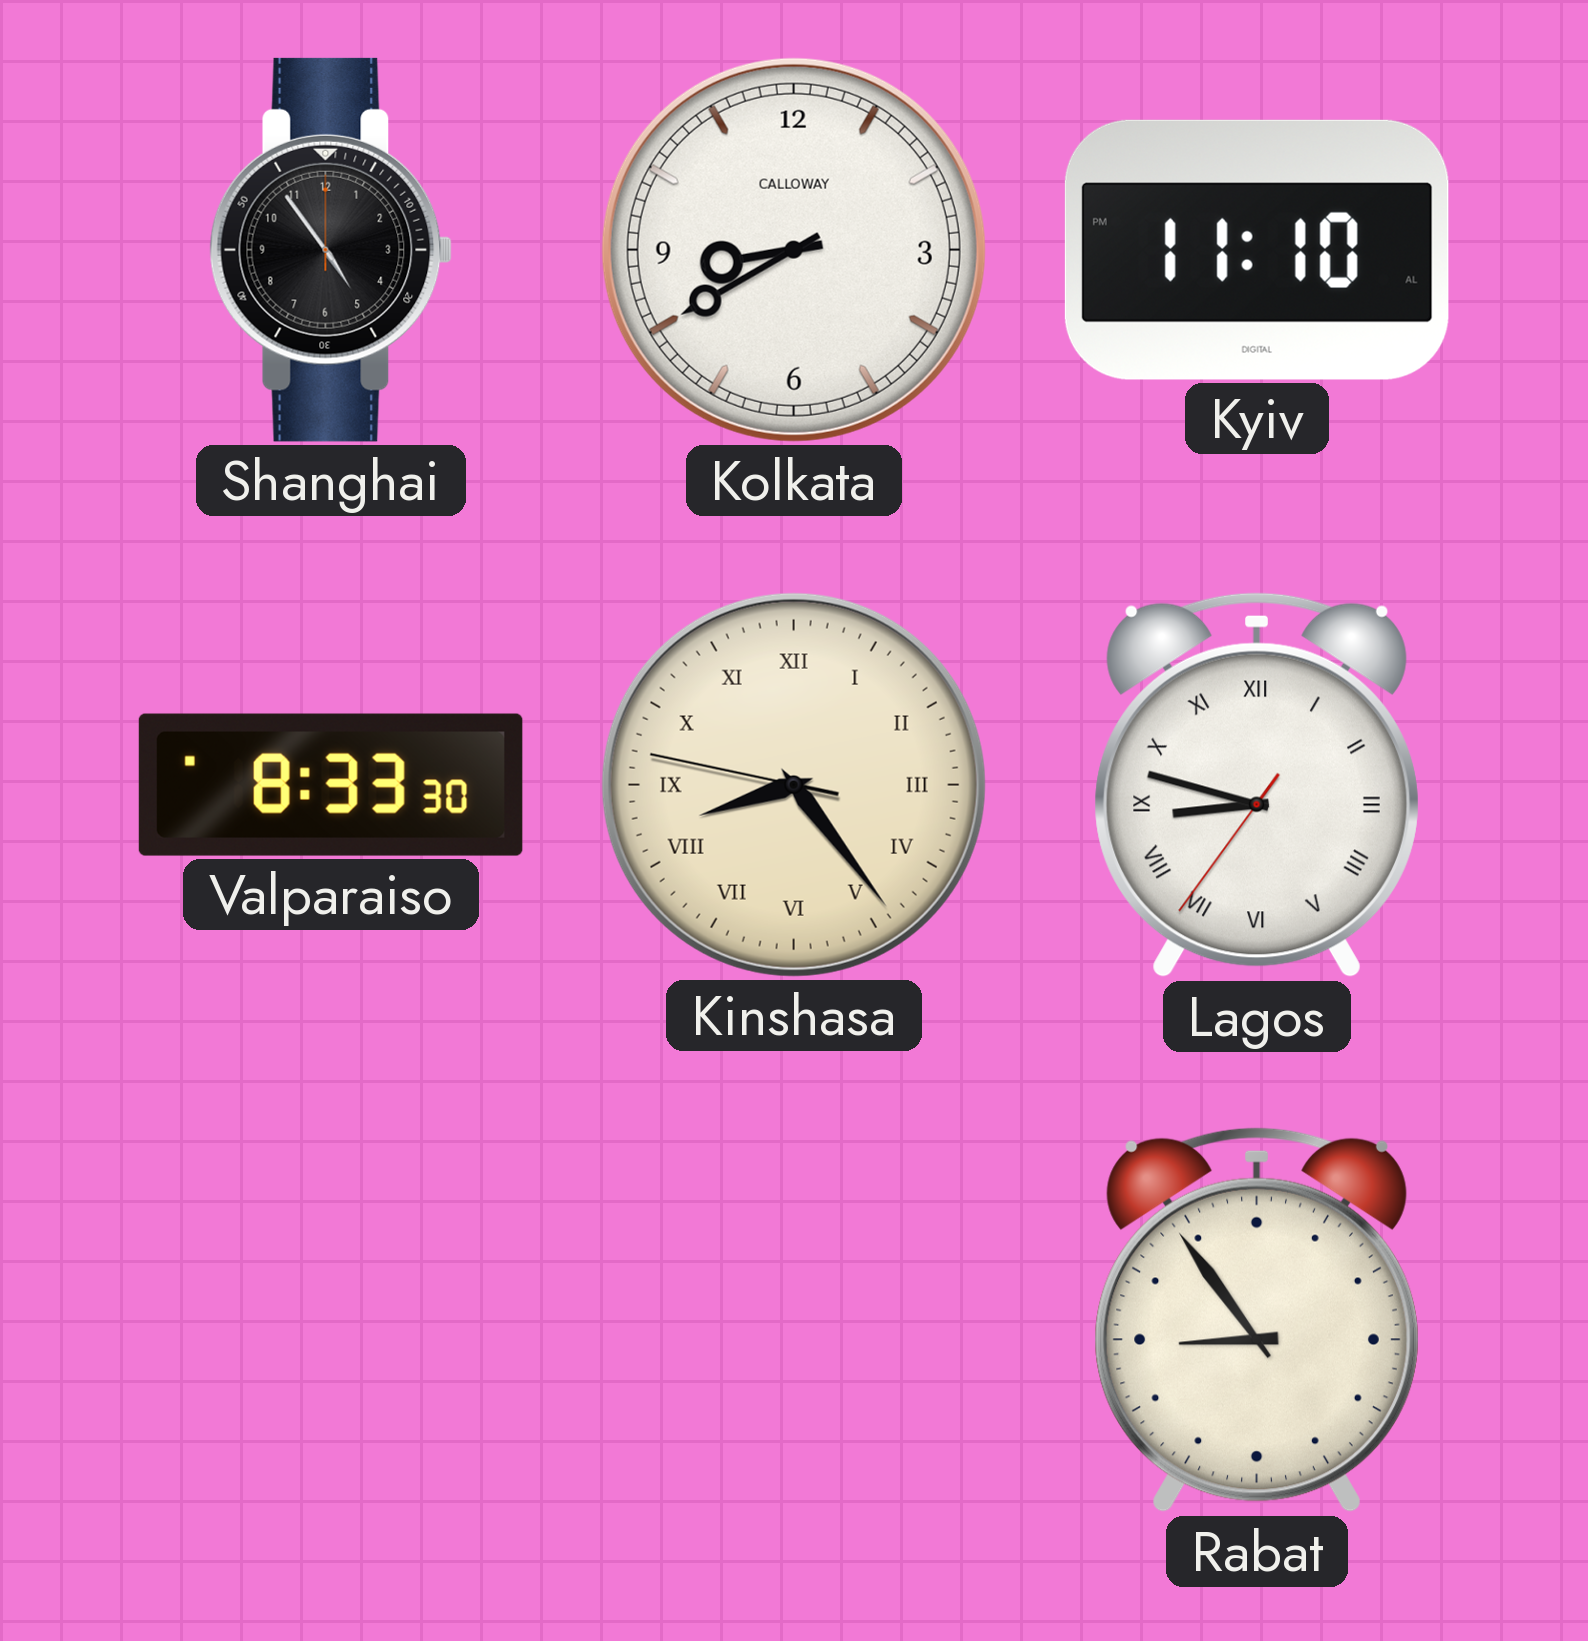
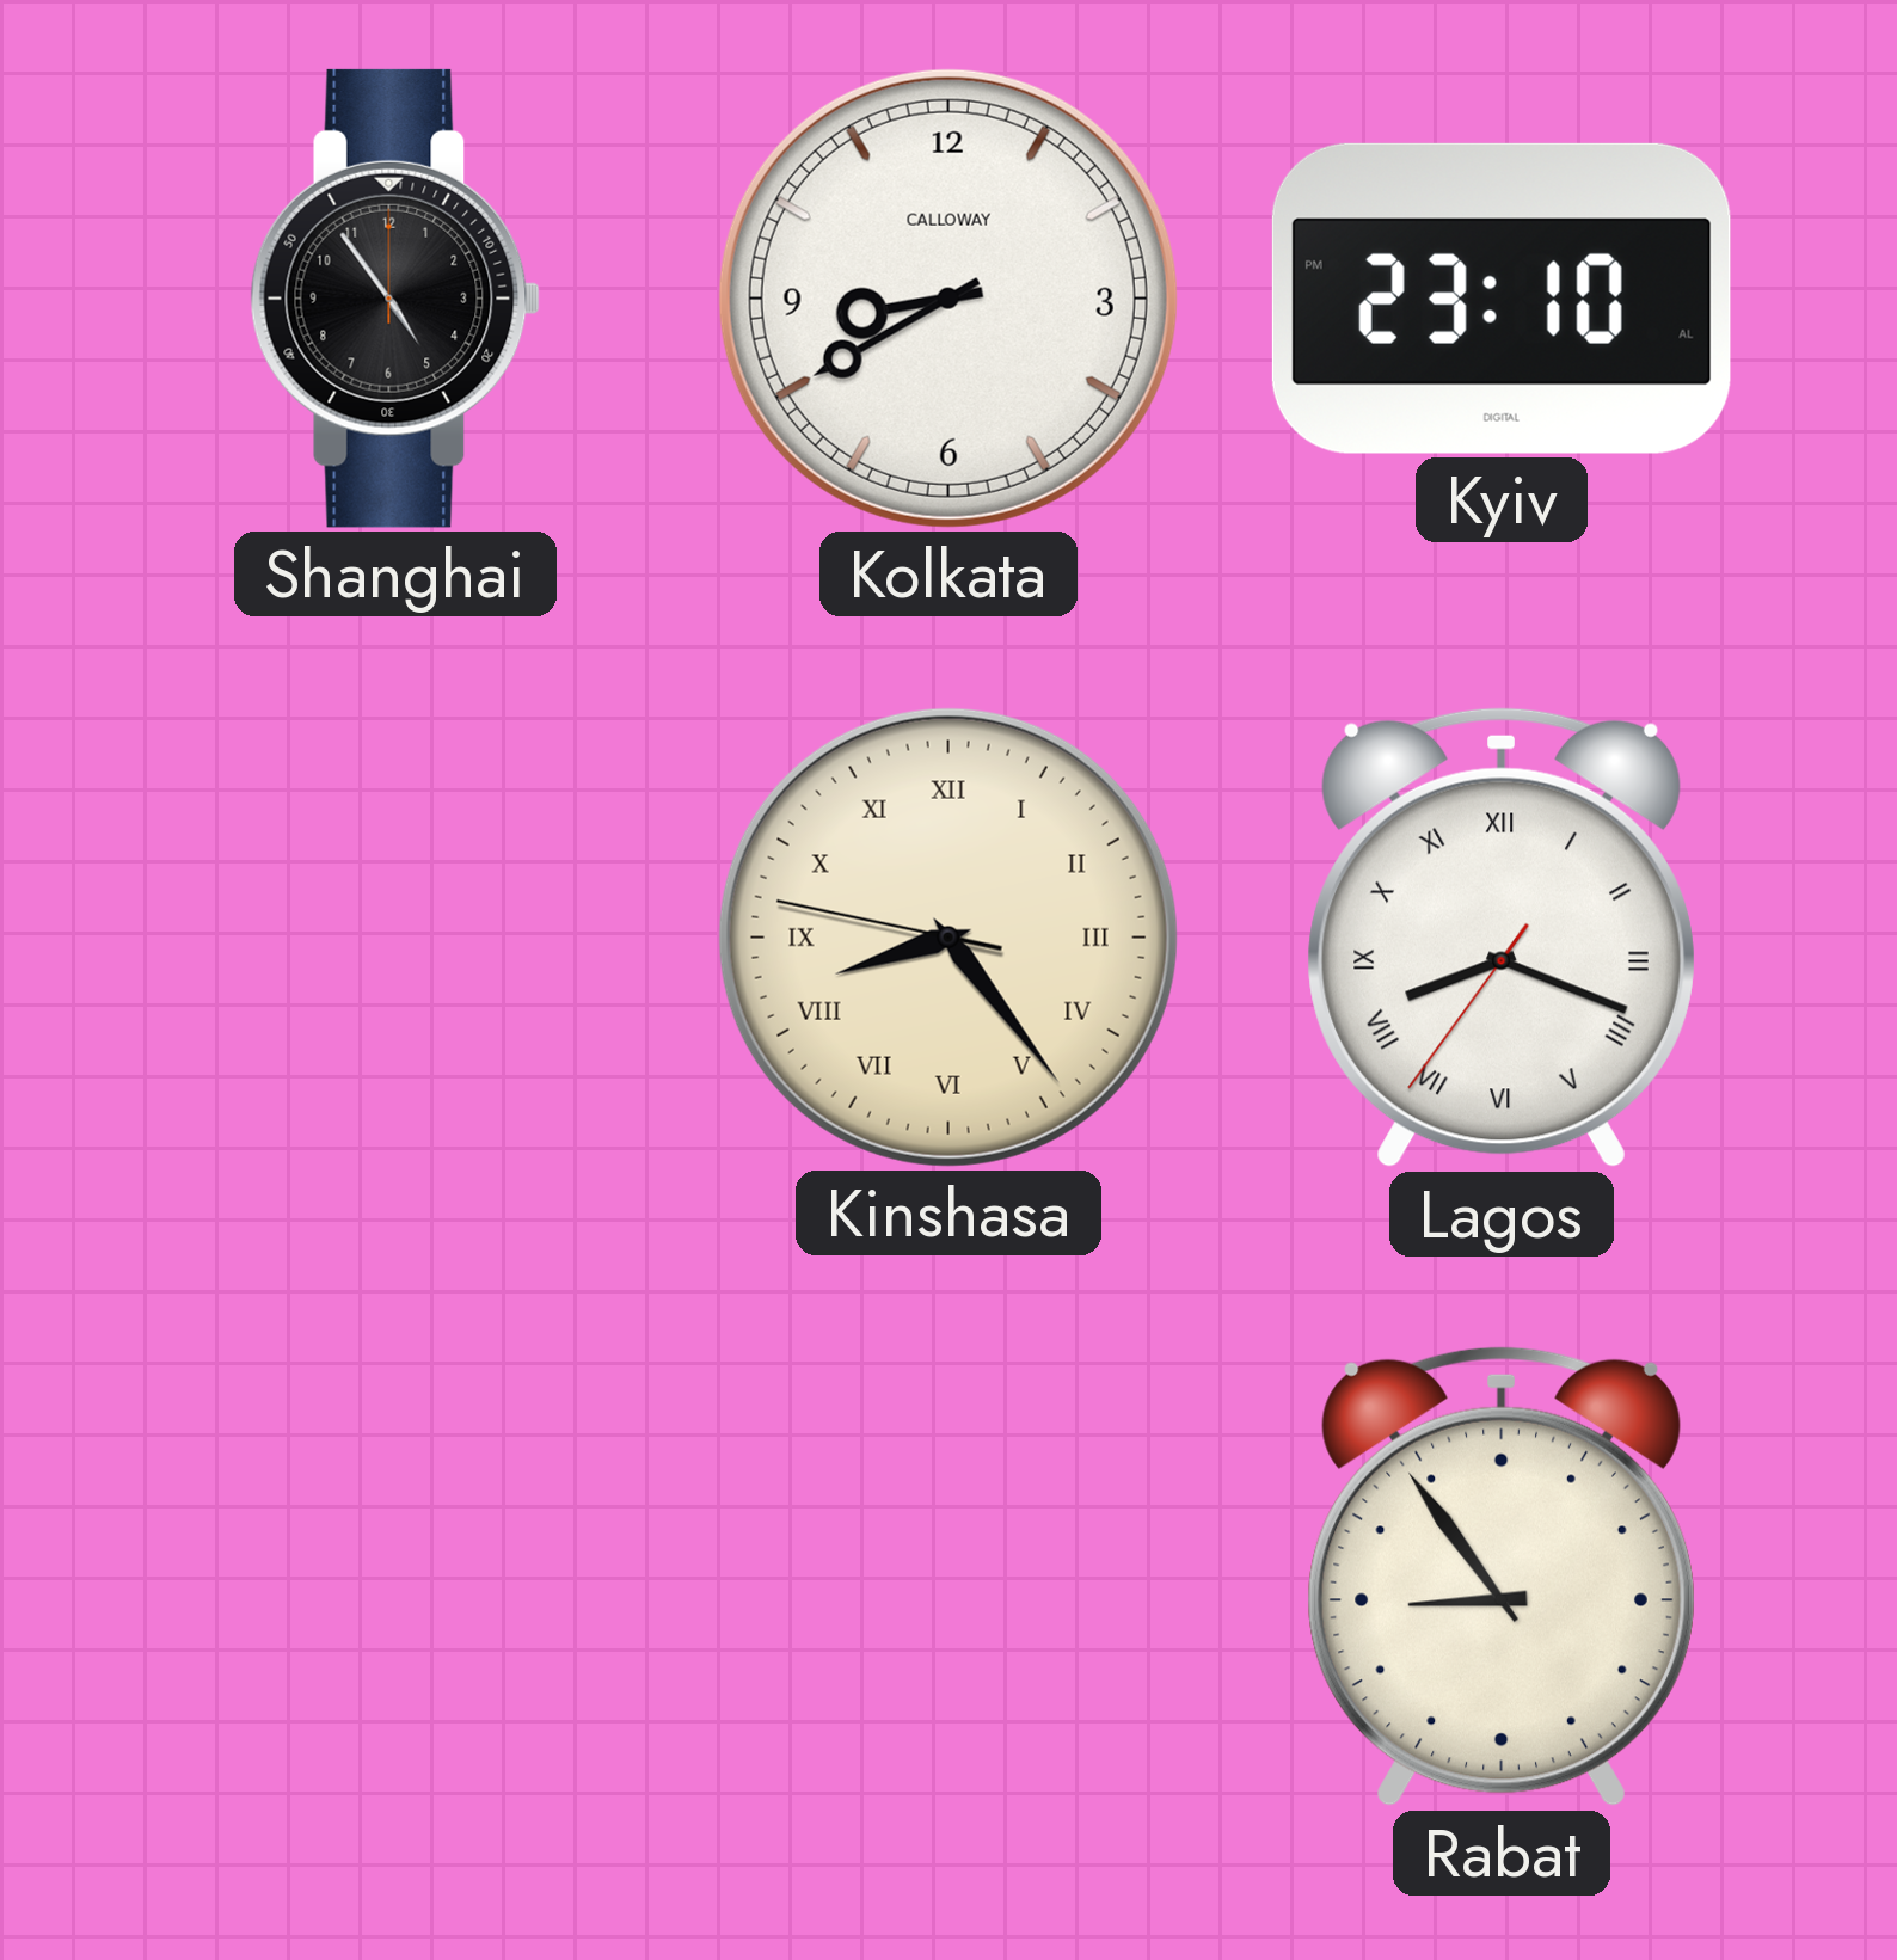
Kyiv: 11:10 -> 23:10 (1502, 299)
Valparaiso: 8:33 -> none (331, 785)
Lagos: 8:47 -> 8:18 (1502, 938)
